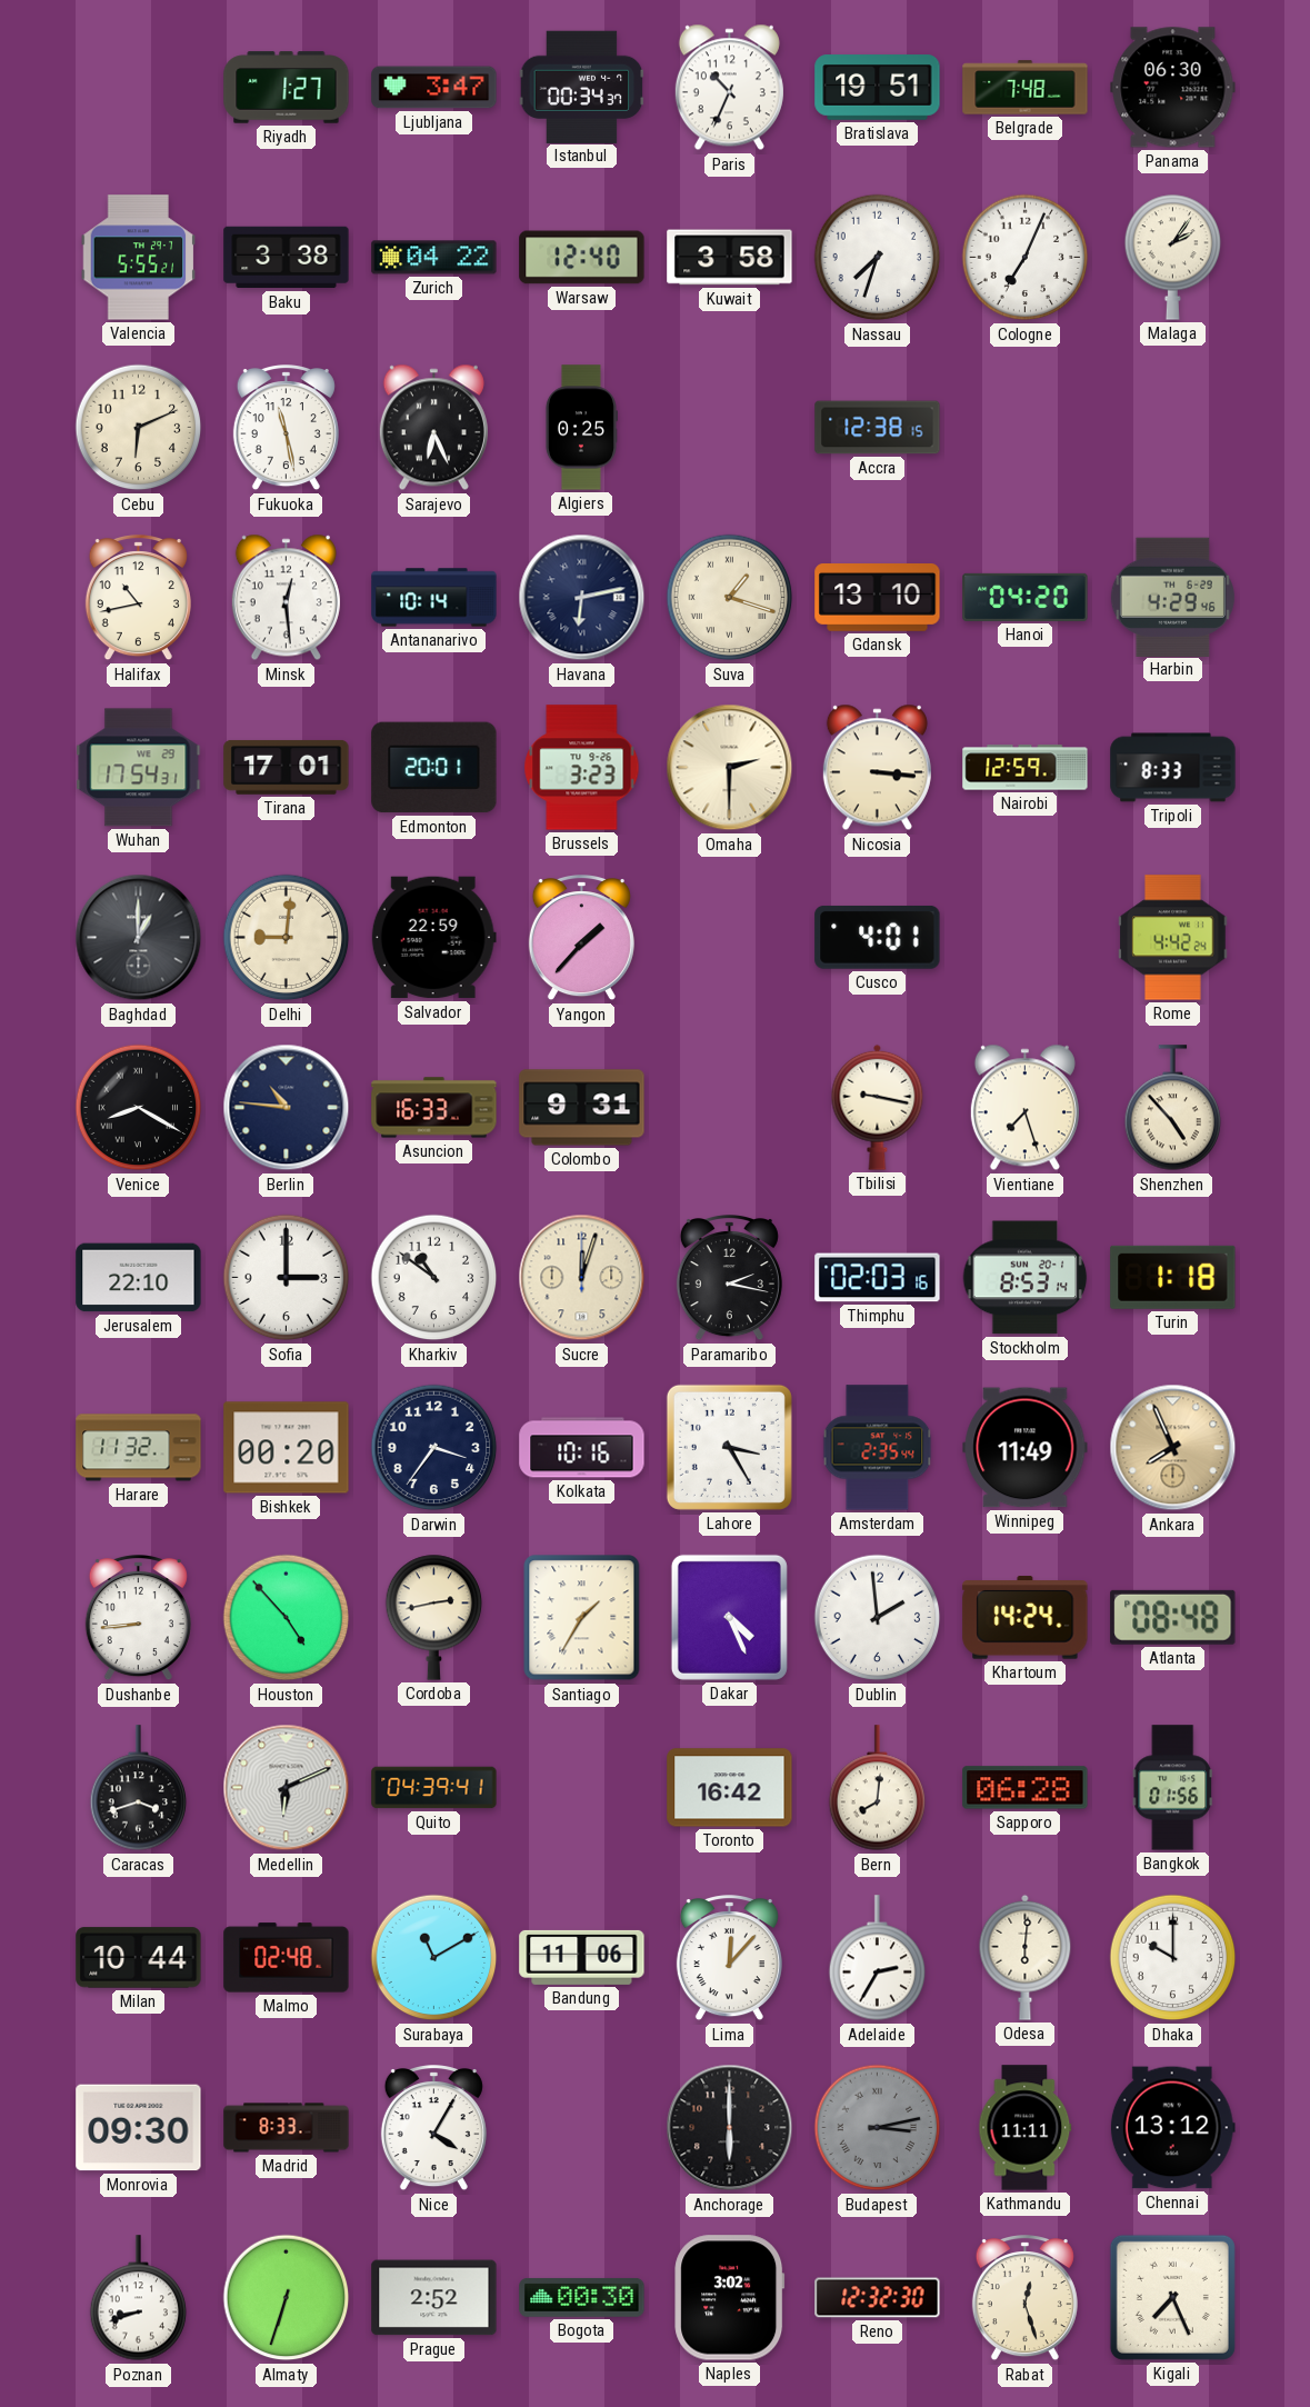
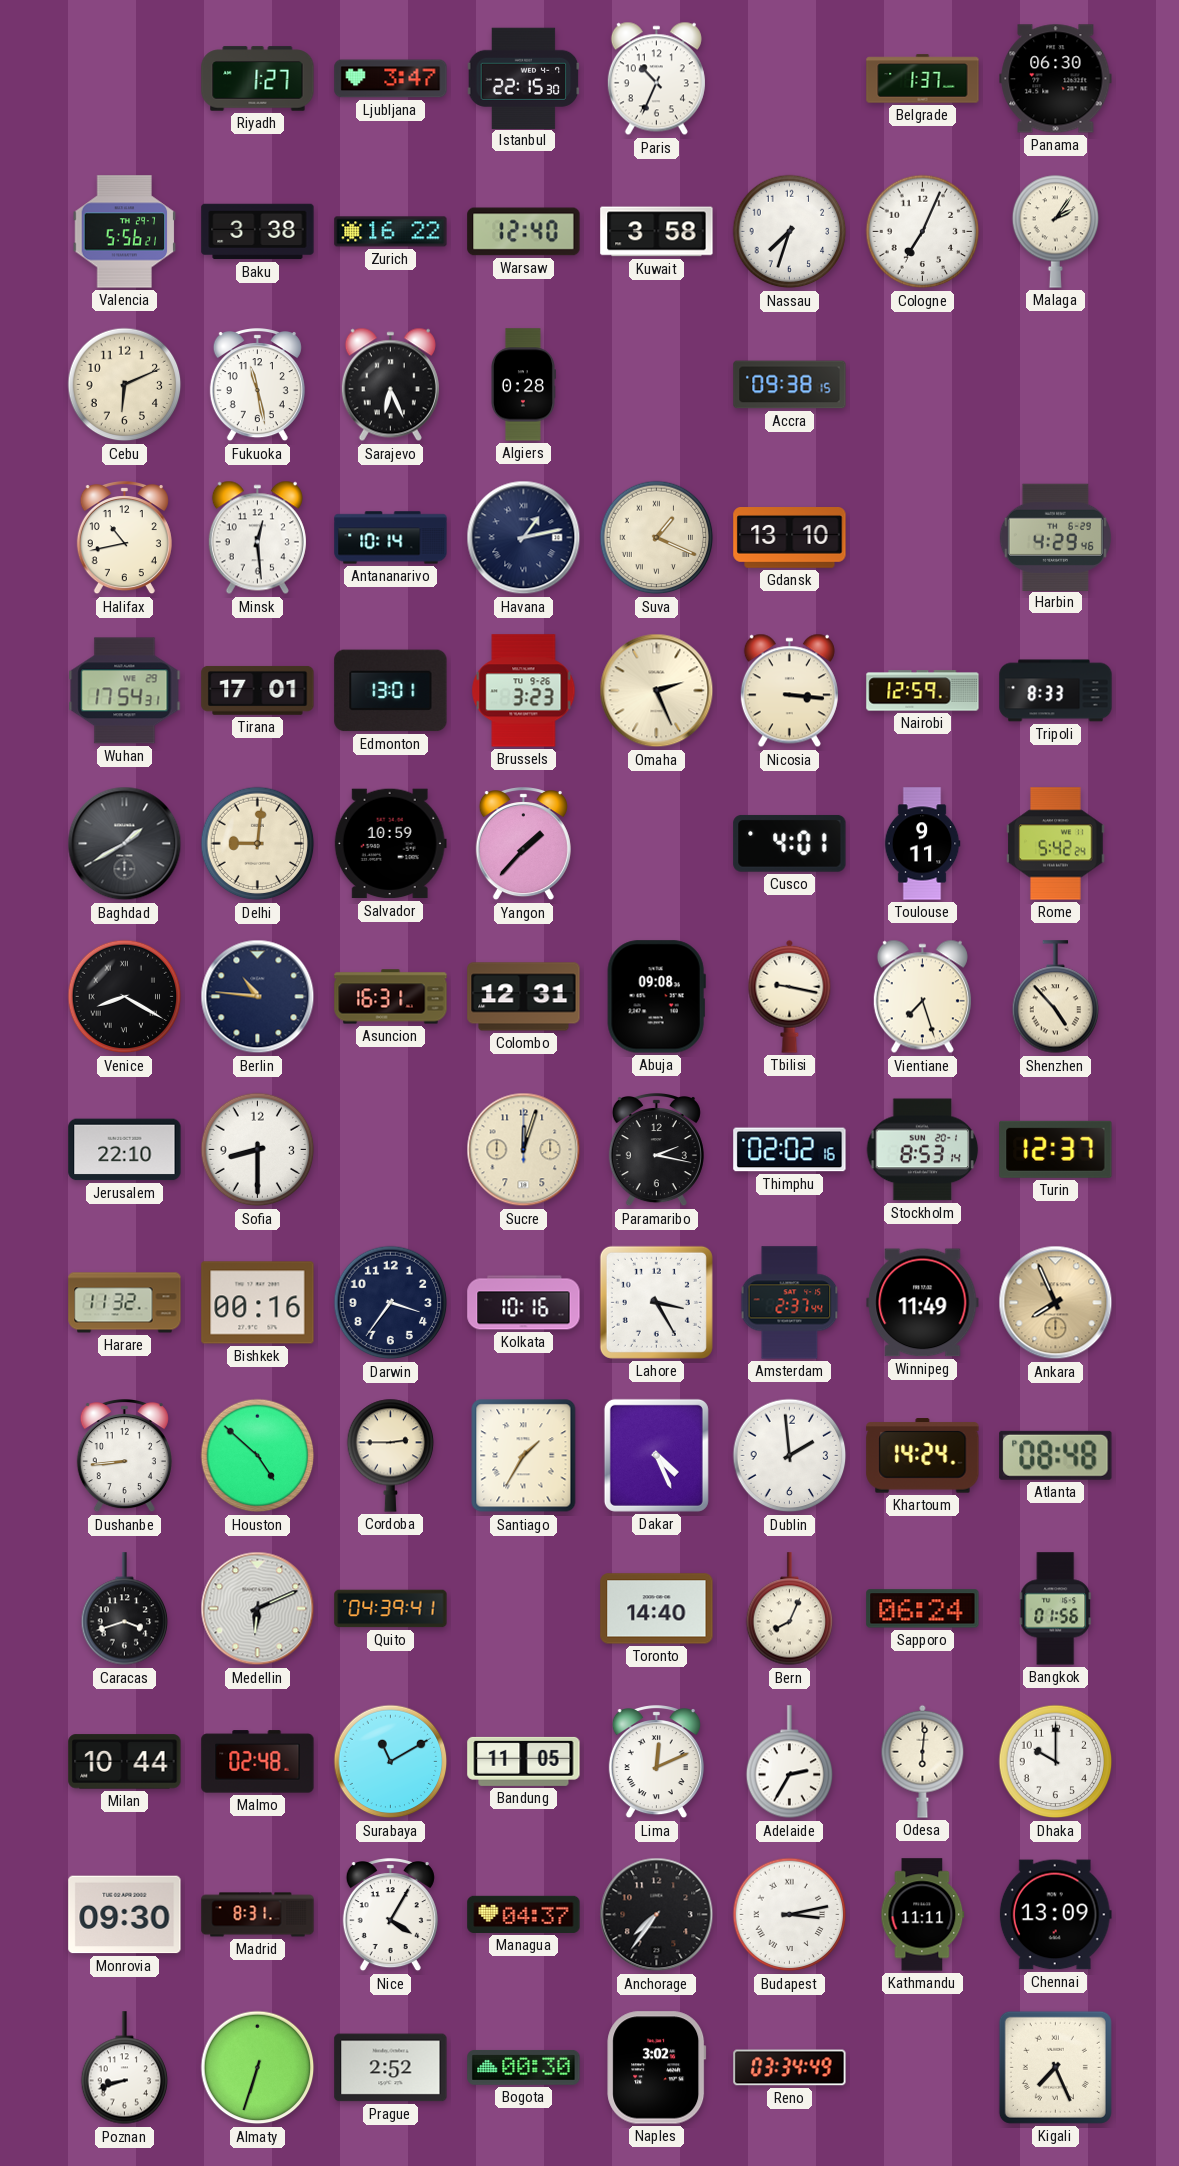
Istanbul: 00:34 -> 22:15 (524, 78)
Bratislava: 19:51 -> none (878, 88)
Belgrade: 7:48 -> 1:37 (923, 79)
Valencia: 5:55 -> 5:56 (125, 232)
Zurich: 04:22 -> 16:22 (391, 232)
Algiers: 0:25 -> 0:28 (523, 385)
Accra: 12:38 -> 09:38 (790, 385)
Havana: 6:13 -> 1:13 (524, 538)
Suva: 1:18 -> 1:19 (657, 538)
Hanoi: 04:20 -> none (1026, 597)
Edmonton: 20:01 -> 13:01 (391, 691)
Omaha: 2:30 -> 2:26 (657, 691)
Baghdad: 1:00 -> 1:40 (125, 844)
Salvador: 22:59 -> 10:59 (390, 844)
Toulouse: none -> 9:11 (922, 844)
Rome: 4:42 -> 5:42 (1056, 844)
Asuncion: 16:33 -> 16:31 (391, 997)
Colombo: 9:31 -> 12:31 (524, 997)
Abuja: none -> 09:08 (656, 997)
Sofia: 3:00 -> 8:30 (258, 1150)
Kharkiv: 10:51 -> none (434, 1278)
Thimphu: 02:03 -> 02:02 (790, 1150)
Turin: 1:18 -> 12:37 (1056, 1149)
Bishkek: 00:20 -> 00:16 (258, 1303)
Amsterdam: 2:35 -> 2:37 (790, 1303)
Houston: 4:53 -> 4:52 (258, 1456)
Cordoba: 2:43 -> 2:45 (391, 1455)
Toronto: 16:42 -> 14:40 (657, 1609)
Bern: 8:01 -> 8:04 (790, 1609)
Sapporo: 06:28 -> 06:24 (923, 1609)
Bandung: 11:06 -> 11:05 (524, 1761)
Lima: 12:07 -> 12:11 (656, 1763)
Madrid: 8:33 -> 8:31 (258, 1915)
Managua: none -> 04:37 (524, 1914)
Anchorage: 6:00 -> 7:36 (657, 1915)
Budapest dial: grey -> white (790, 1915)
Chennai: 13:12 -> 13:09 (1055, 1915)
Reno: 12:32 -> 03:34 (790, 2068)
Rabat: 12:27 -> none (1024, 2299)
